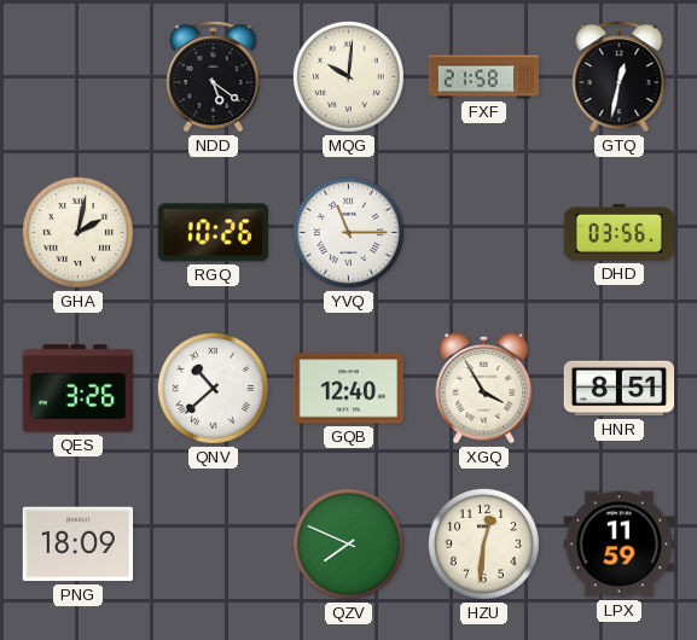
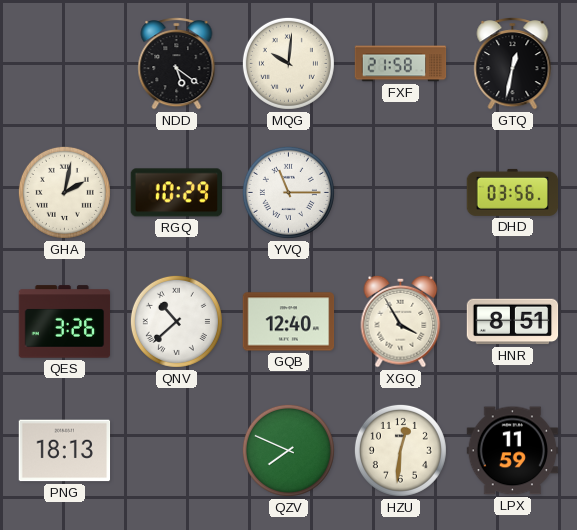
RGQ: 10:26 -> 10:29 (177, 193)
PNG: 18:09 -> 18:13 (65, 451)
